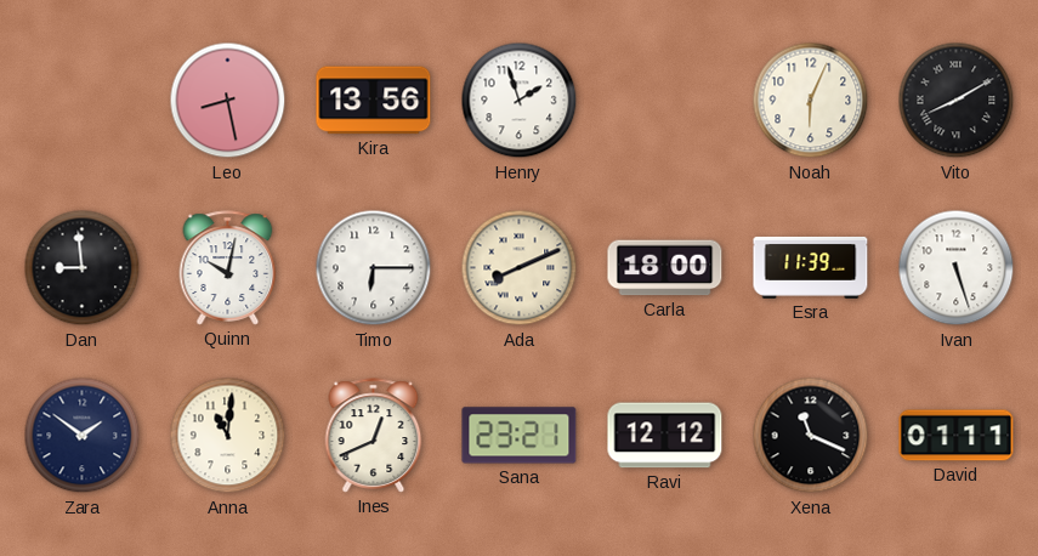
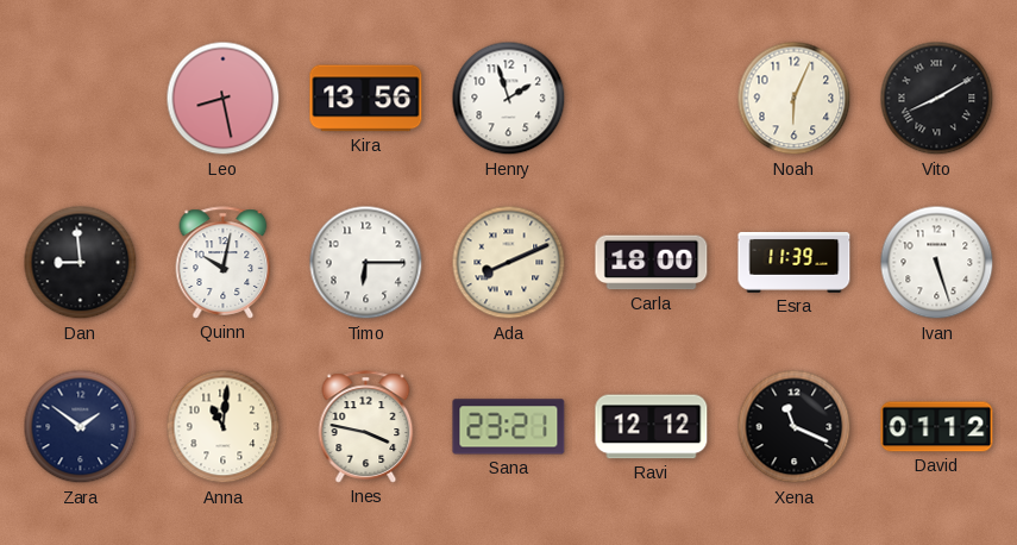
Ines: 12:41 -> 3:47 (366, 427)
David: 01:11 -> 01:12 (937, 427)
